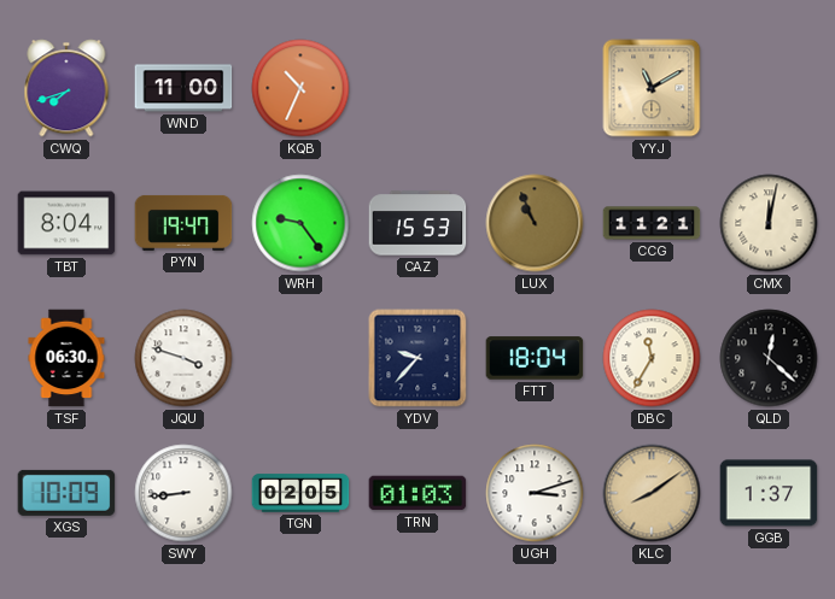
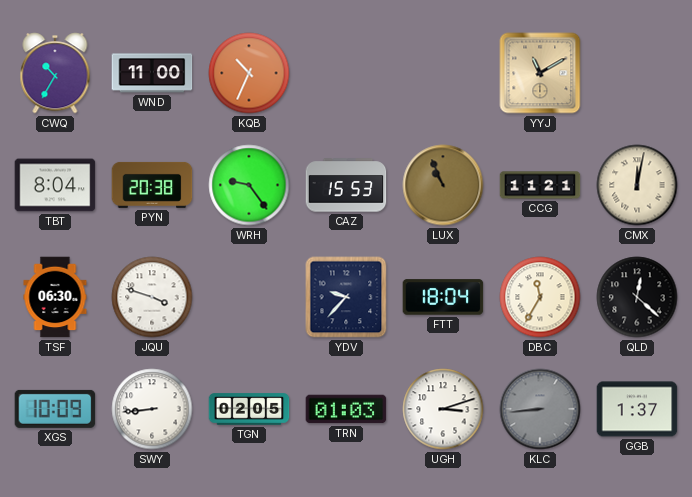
CWQ: 7:42 -> 10:35 (55, 73)
PYN: 19:47 -> 20:38 (152, 185)
KLC: 8:09 -> 8:44 (540, 409)
KLC dial: champagne -> grey (540, 409)
